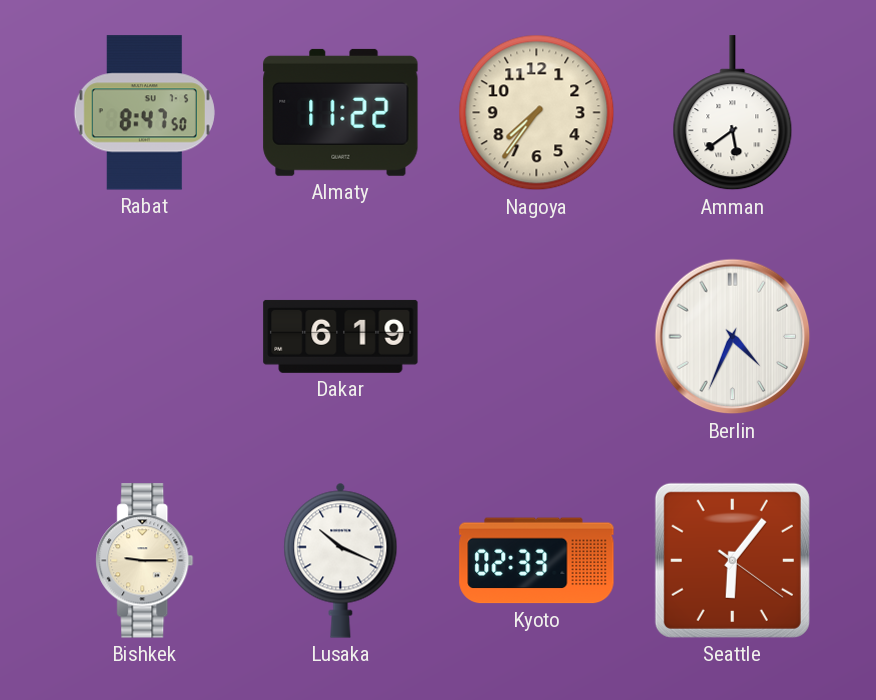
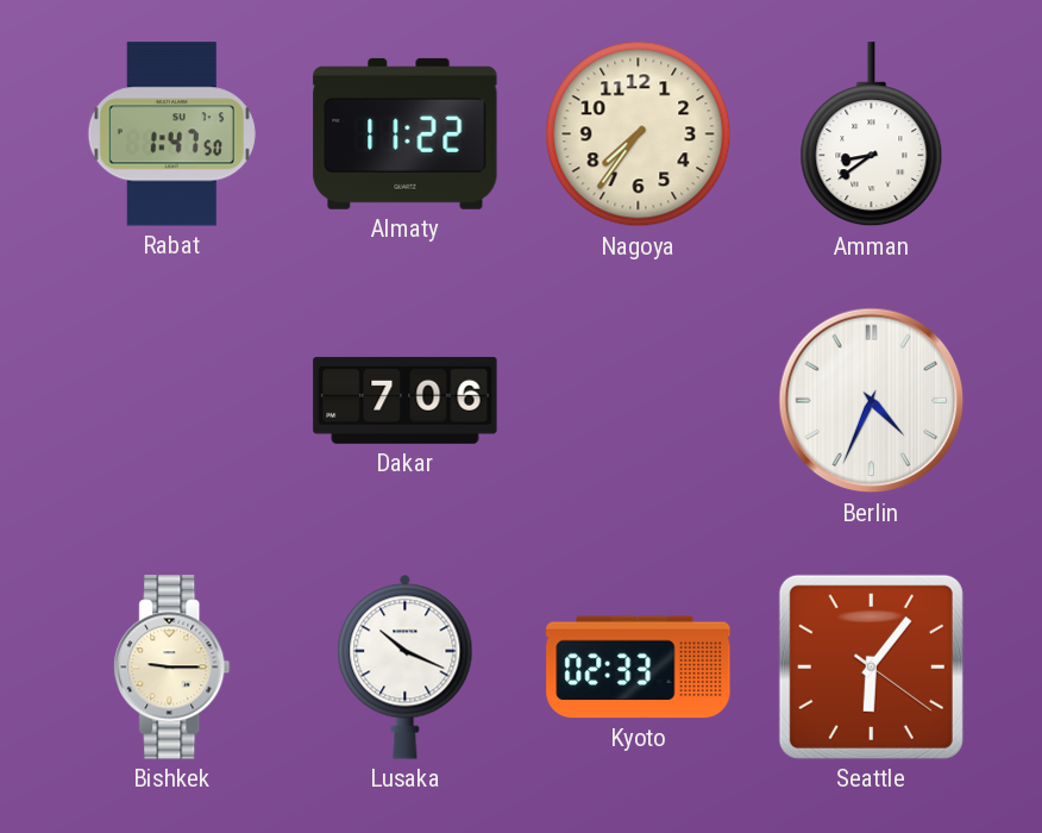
Rabat: 8:47 -> 1:47 (171, 134)
Amman: 5:39 -> 8:39 (872, 134)
Dakar: 6:19 -> 7:06 (406, 400)
